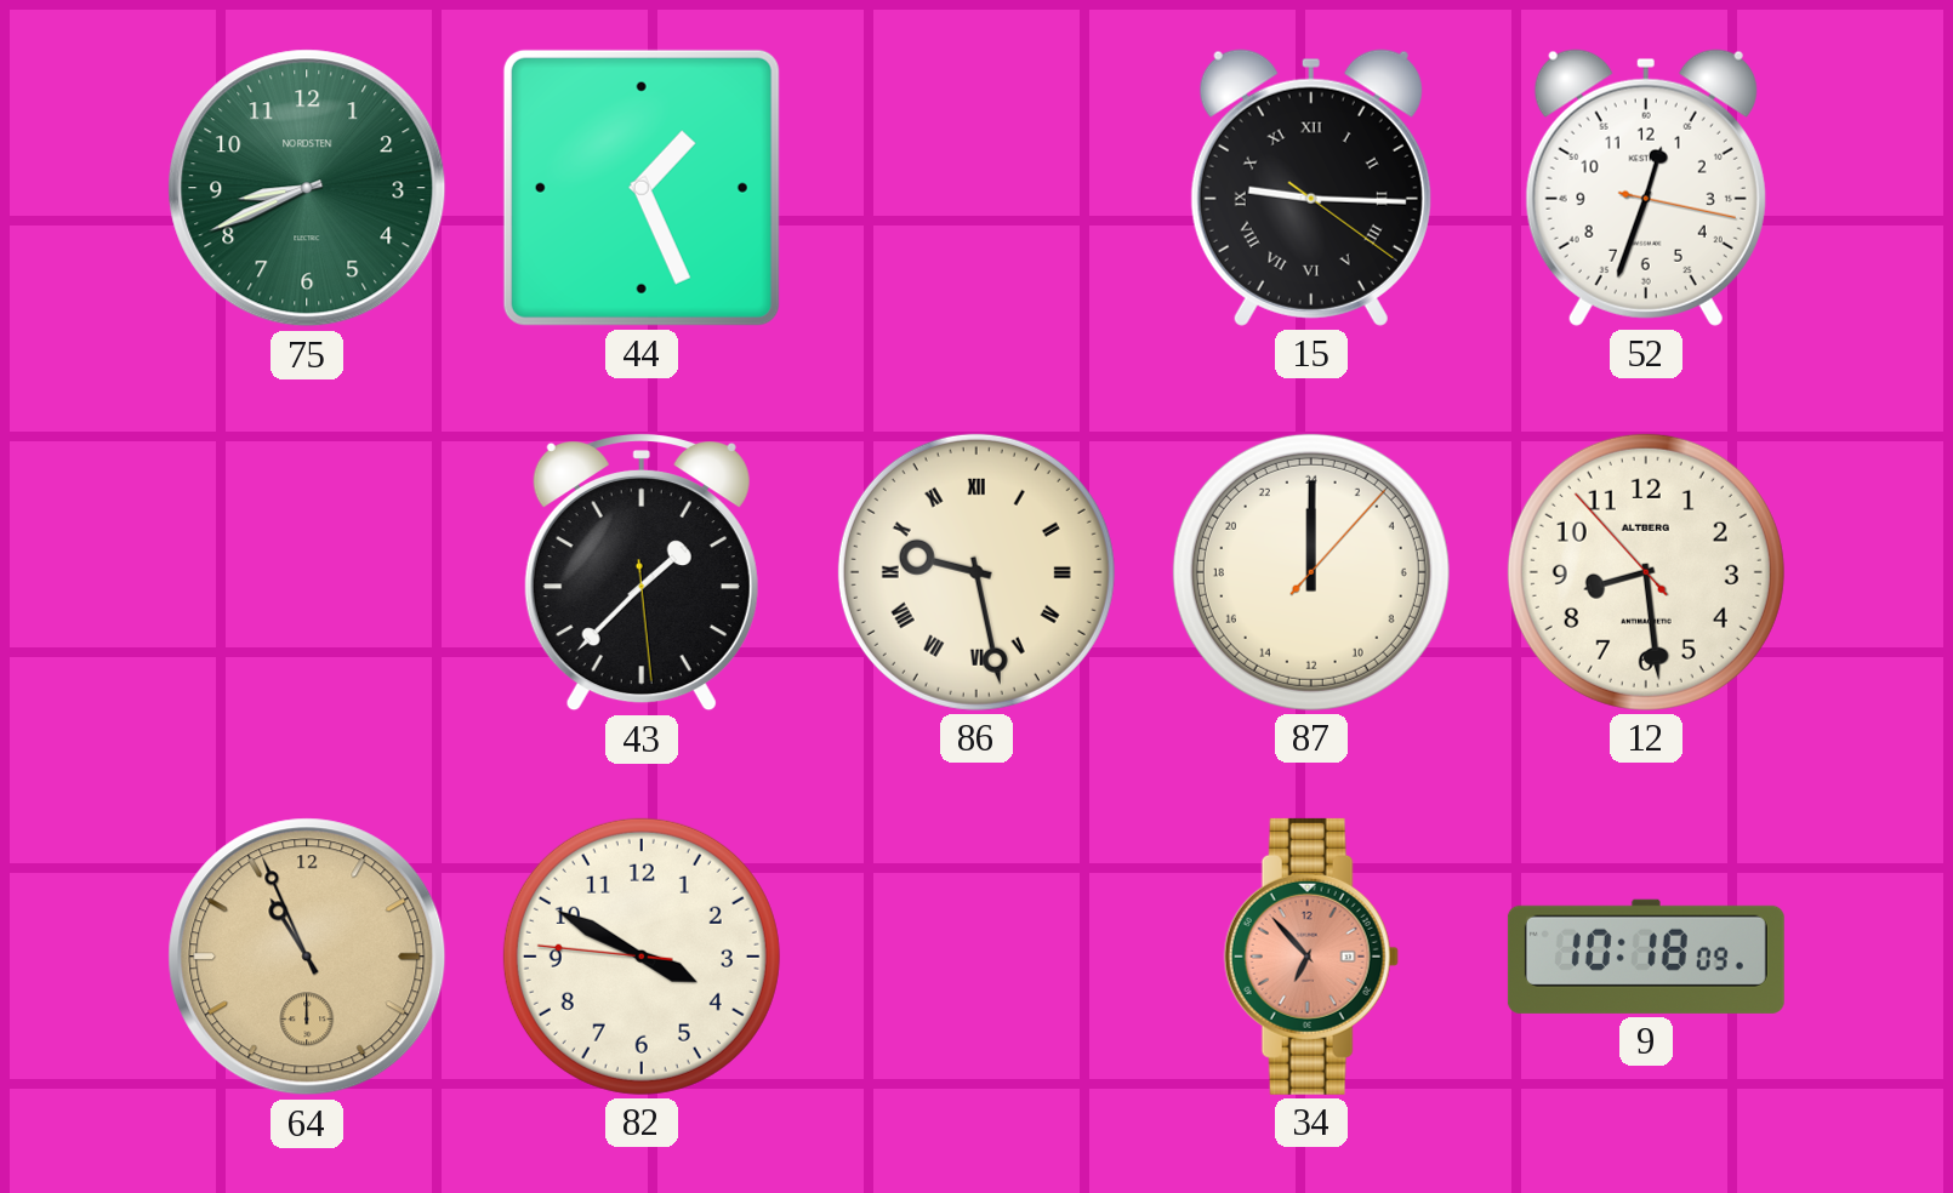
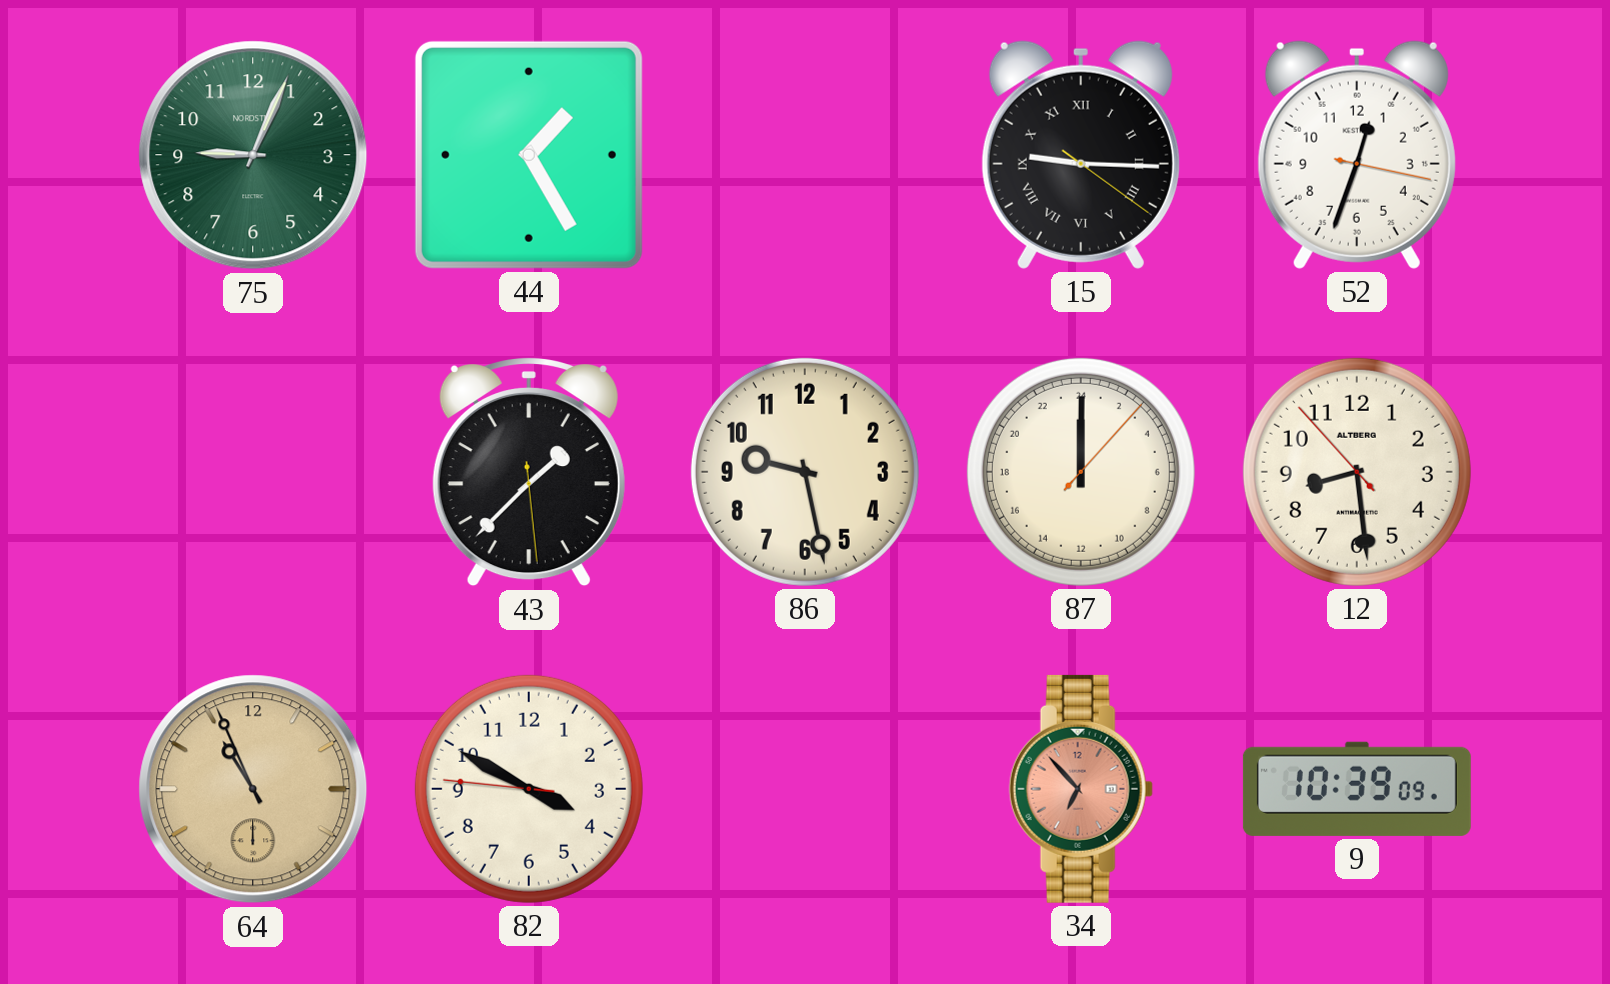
75: 8:41 -> 9:04 (253, 155)
44: 1:26 -> 1:25 (529, 155)
86 numerals: Roman -> Arabic (805, 472)
9: 10:18 -> 10:39 (1357, 789)
